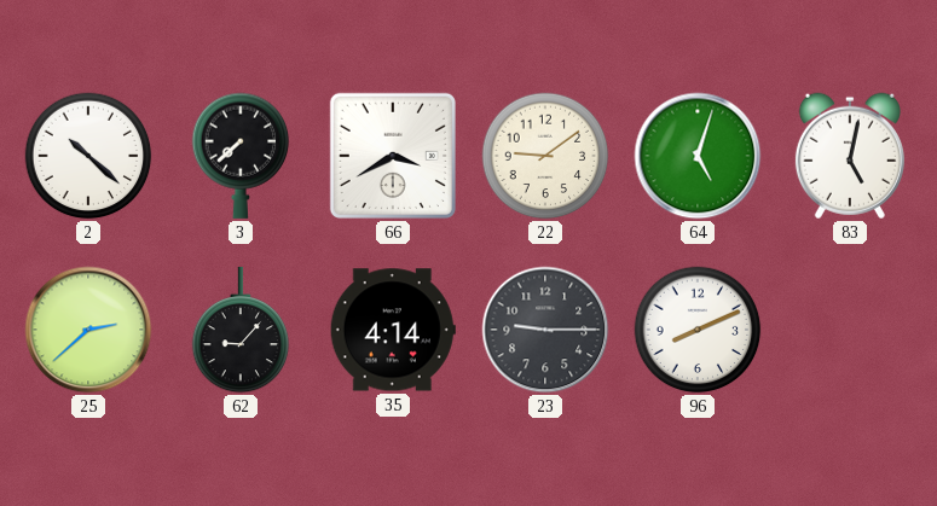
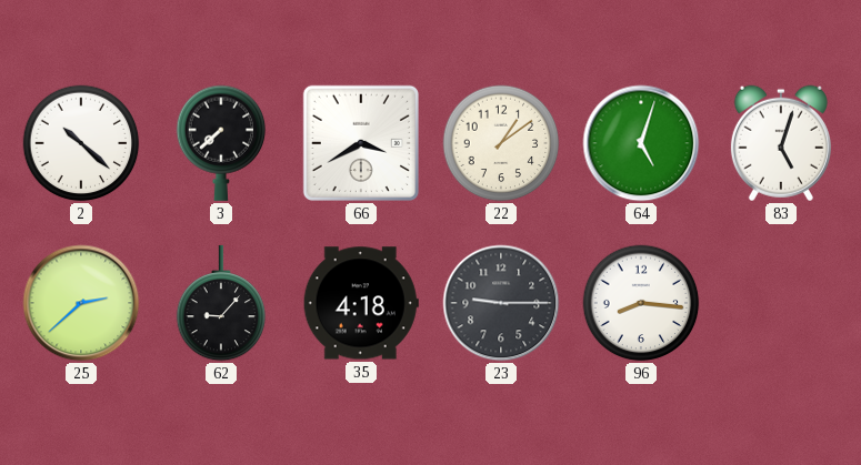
22: 9:09 -> 1:09 (501, 143)
83: 5:02 -> 5:03 (781, 143)
35: 4:14 -> 4:18 (361, 303)
96: 8:11 -> 8:16 (641, 303)
